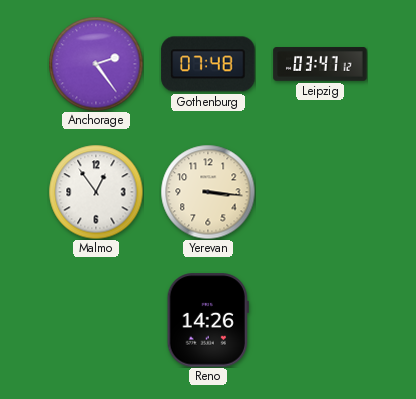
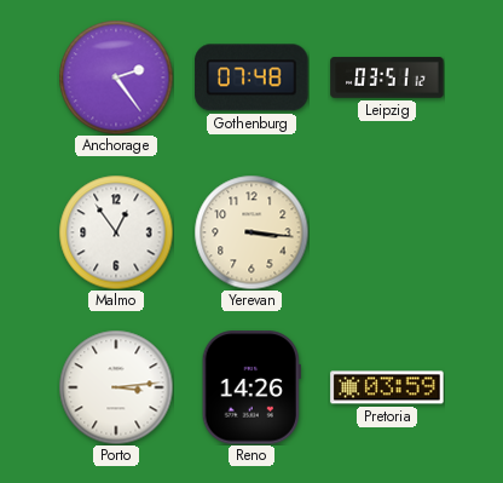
Leipzig: 03:47 -> 03:51 (387, 77)
Porto: none -> 3:14 (116, 387)
Pretoria: none -> 03:59 (387, 387)
